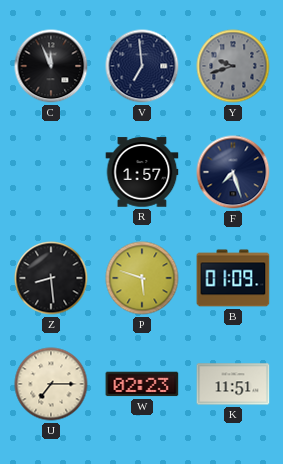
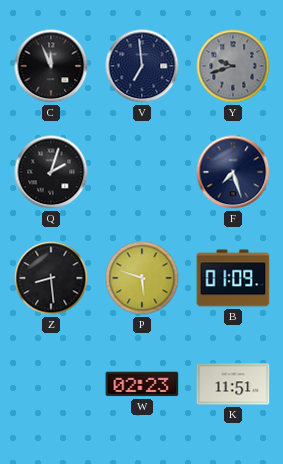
Q: none -> 2:03 (51, 172)
R: 1:57 -> none (142, 172)
U: 7:15 -> none (51, 384)
